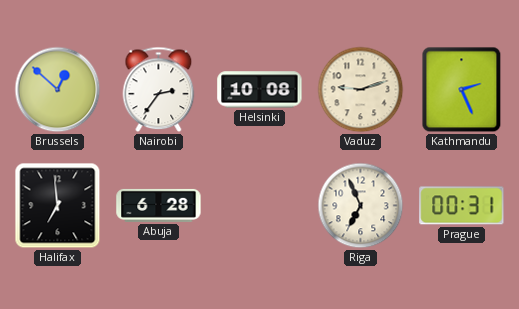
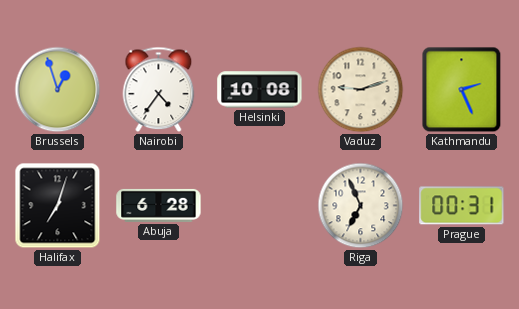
Brussels: 12:52 -> 12:57 (58, 90)
Nairobi: 2:36 -> 4:36 (159, 90)
Halifax: 6:59 -> 7:03 (58, 206)
